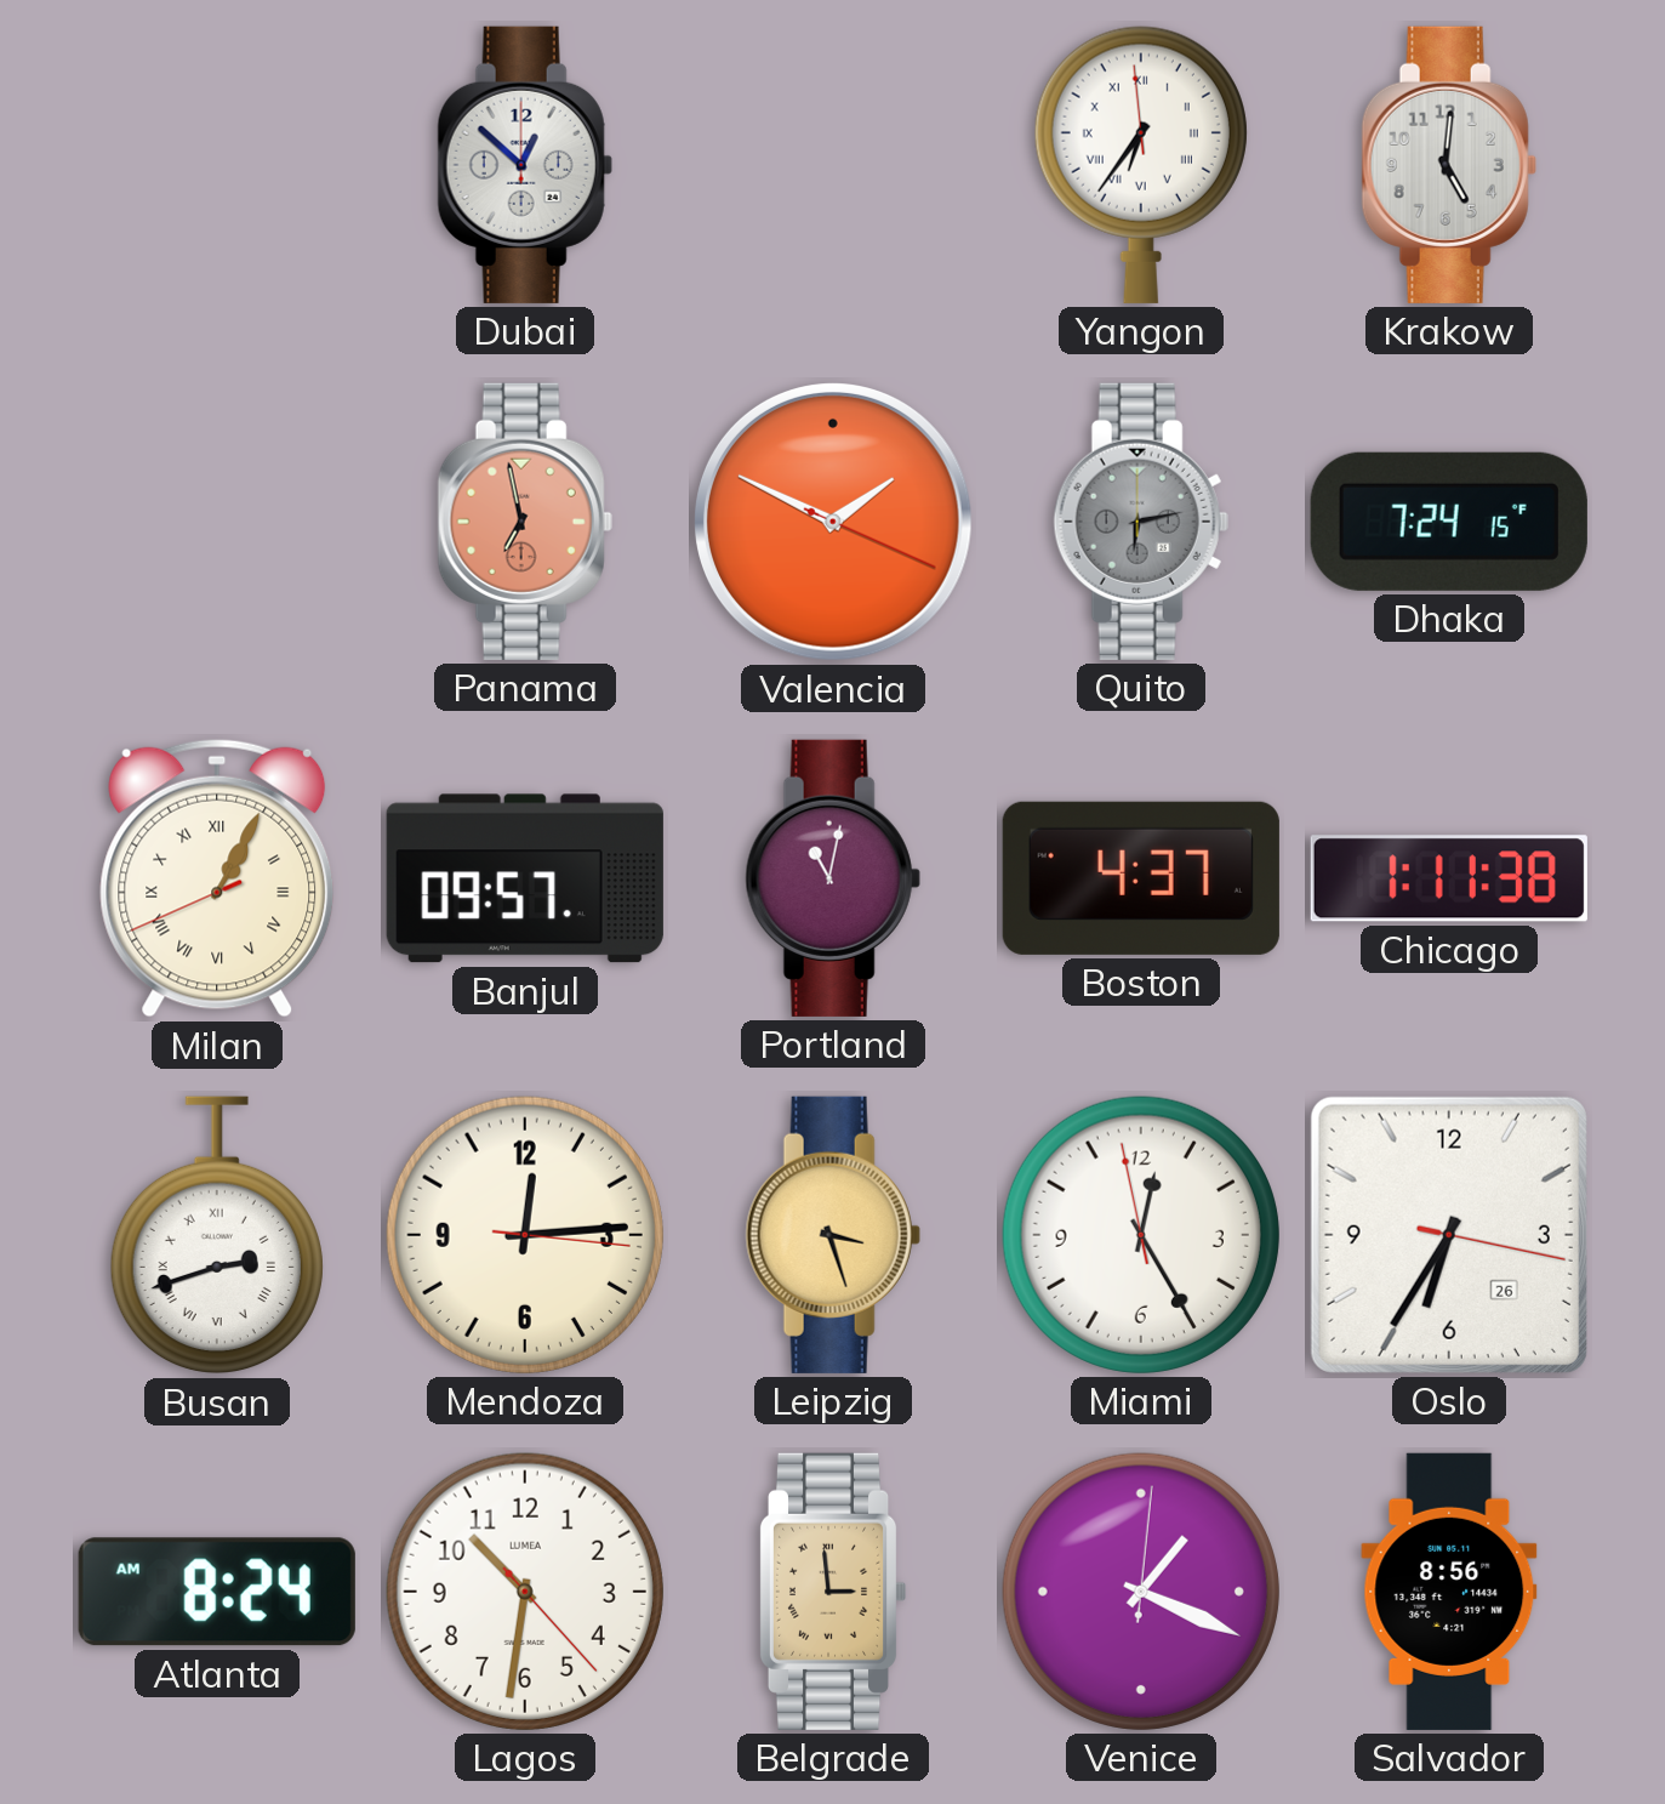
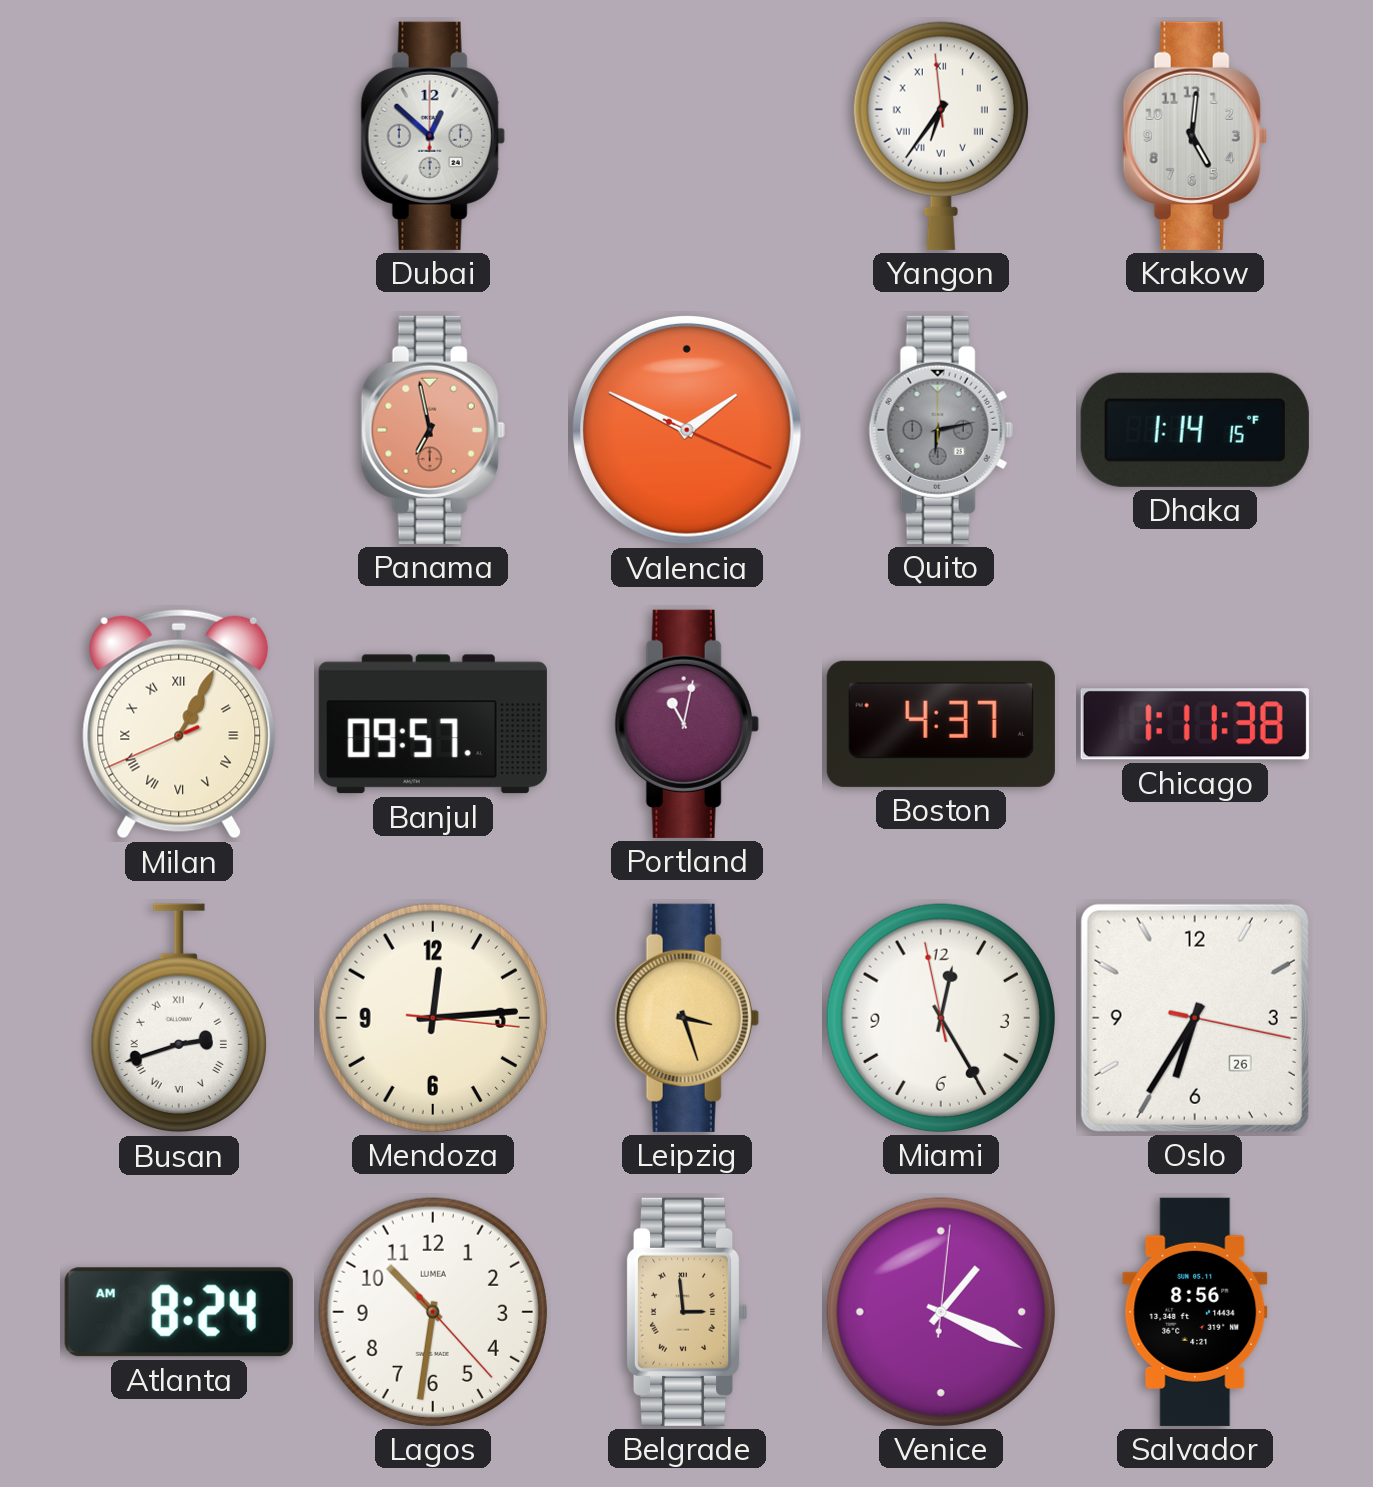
Dhaka: 7:24 -> 1:14 (1195, 430)
